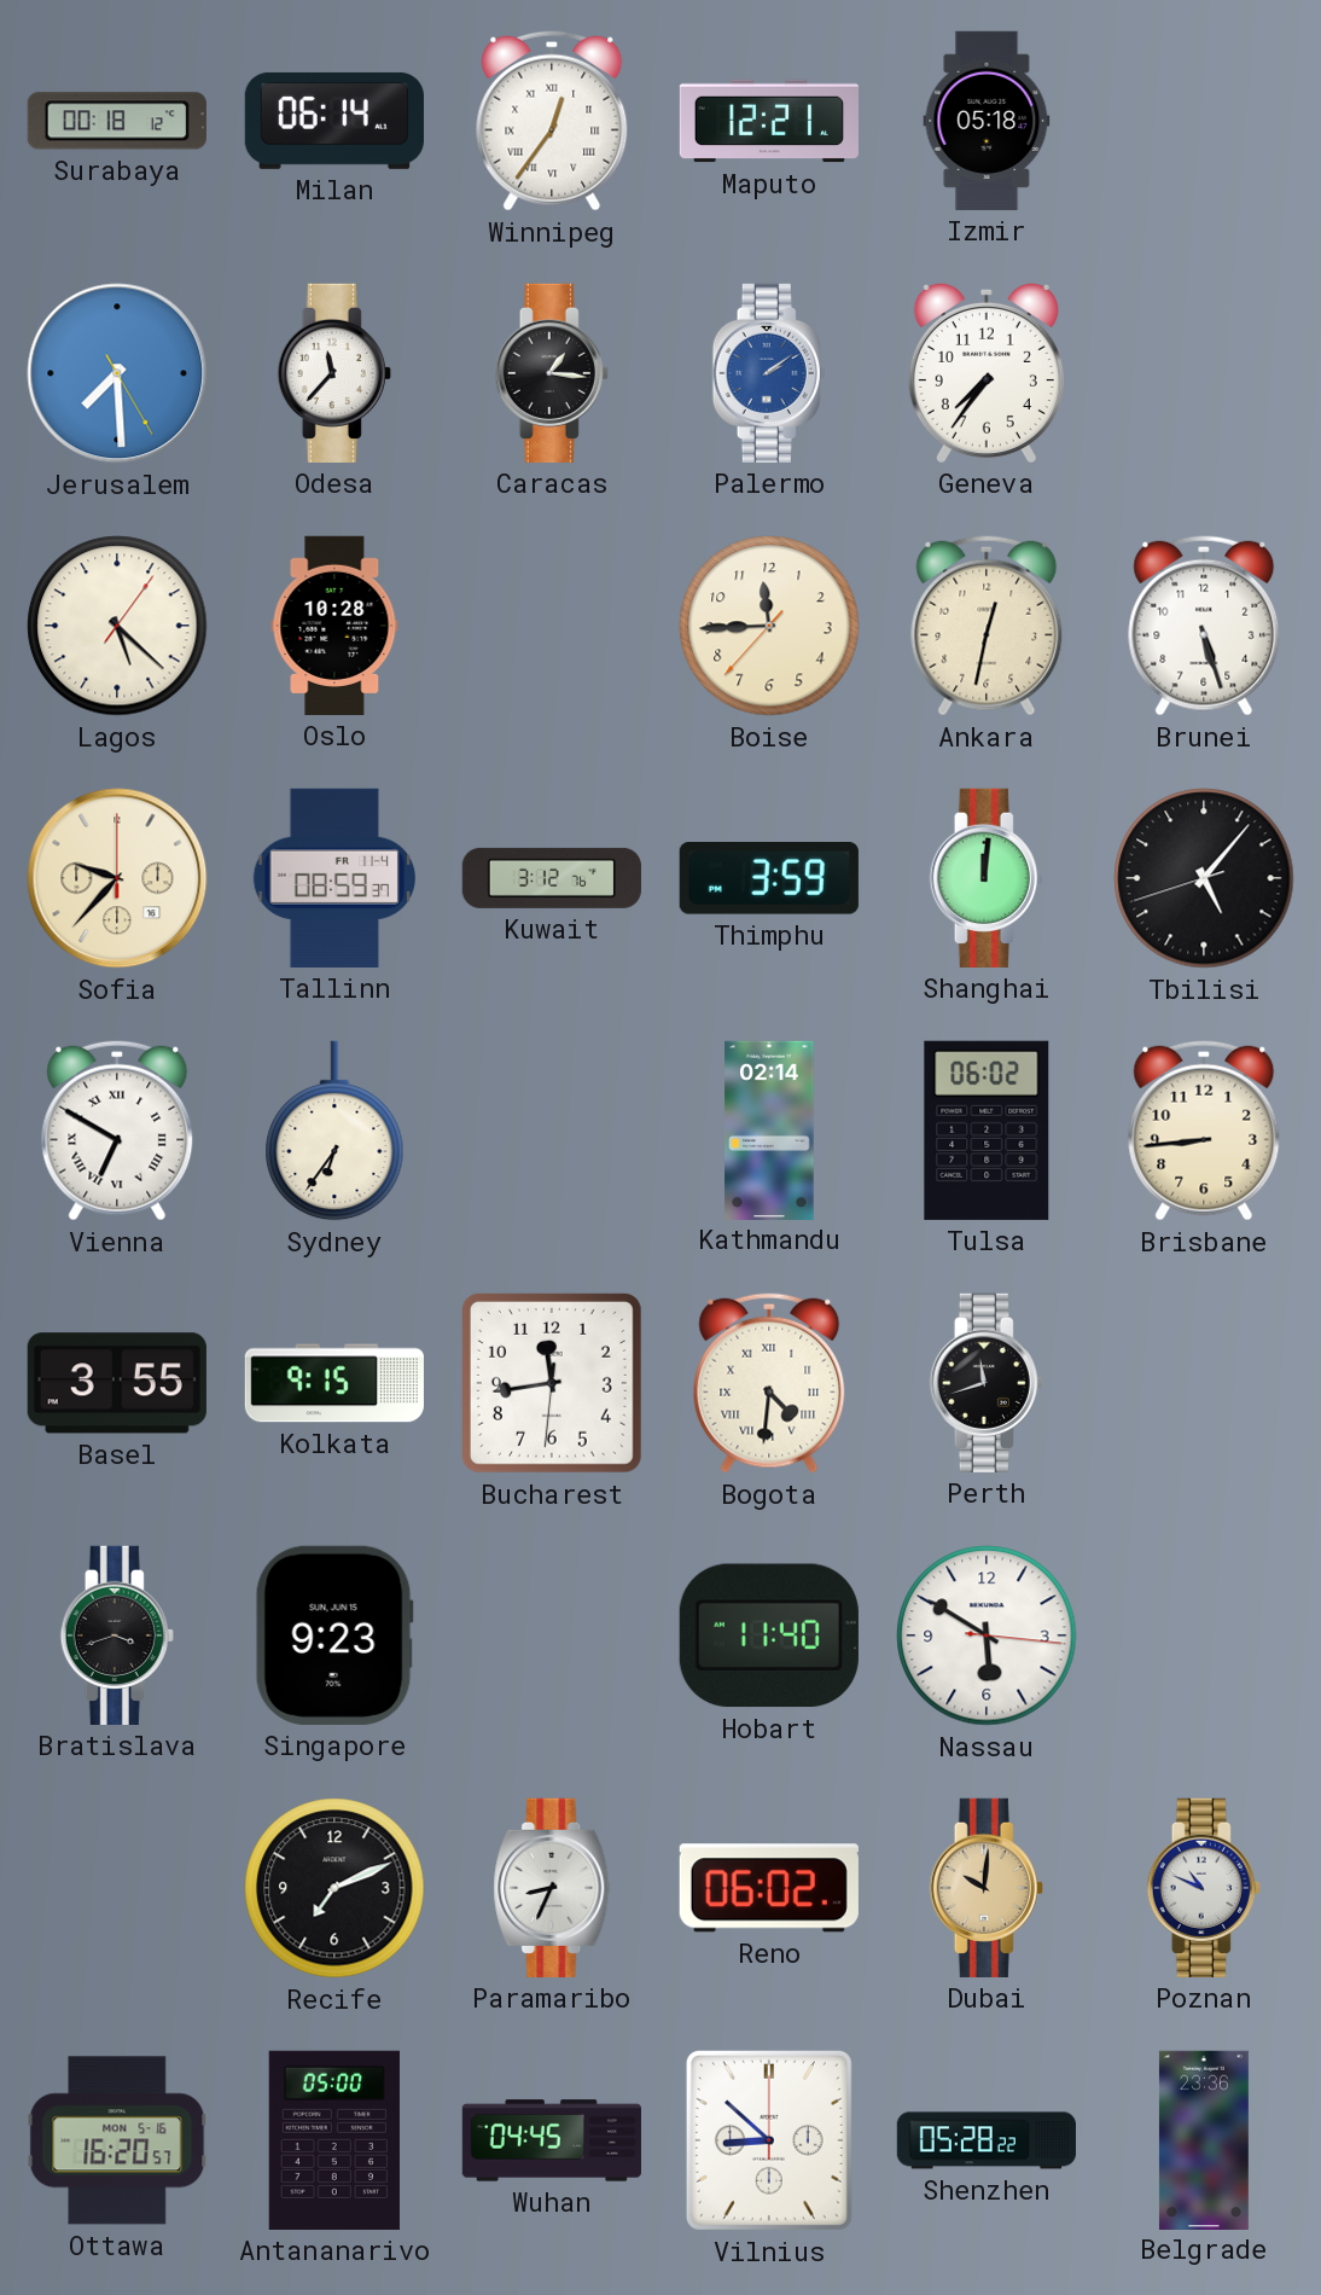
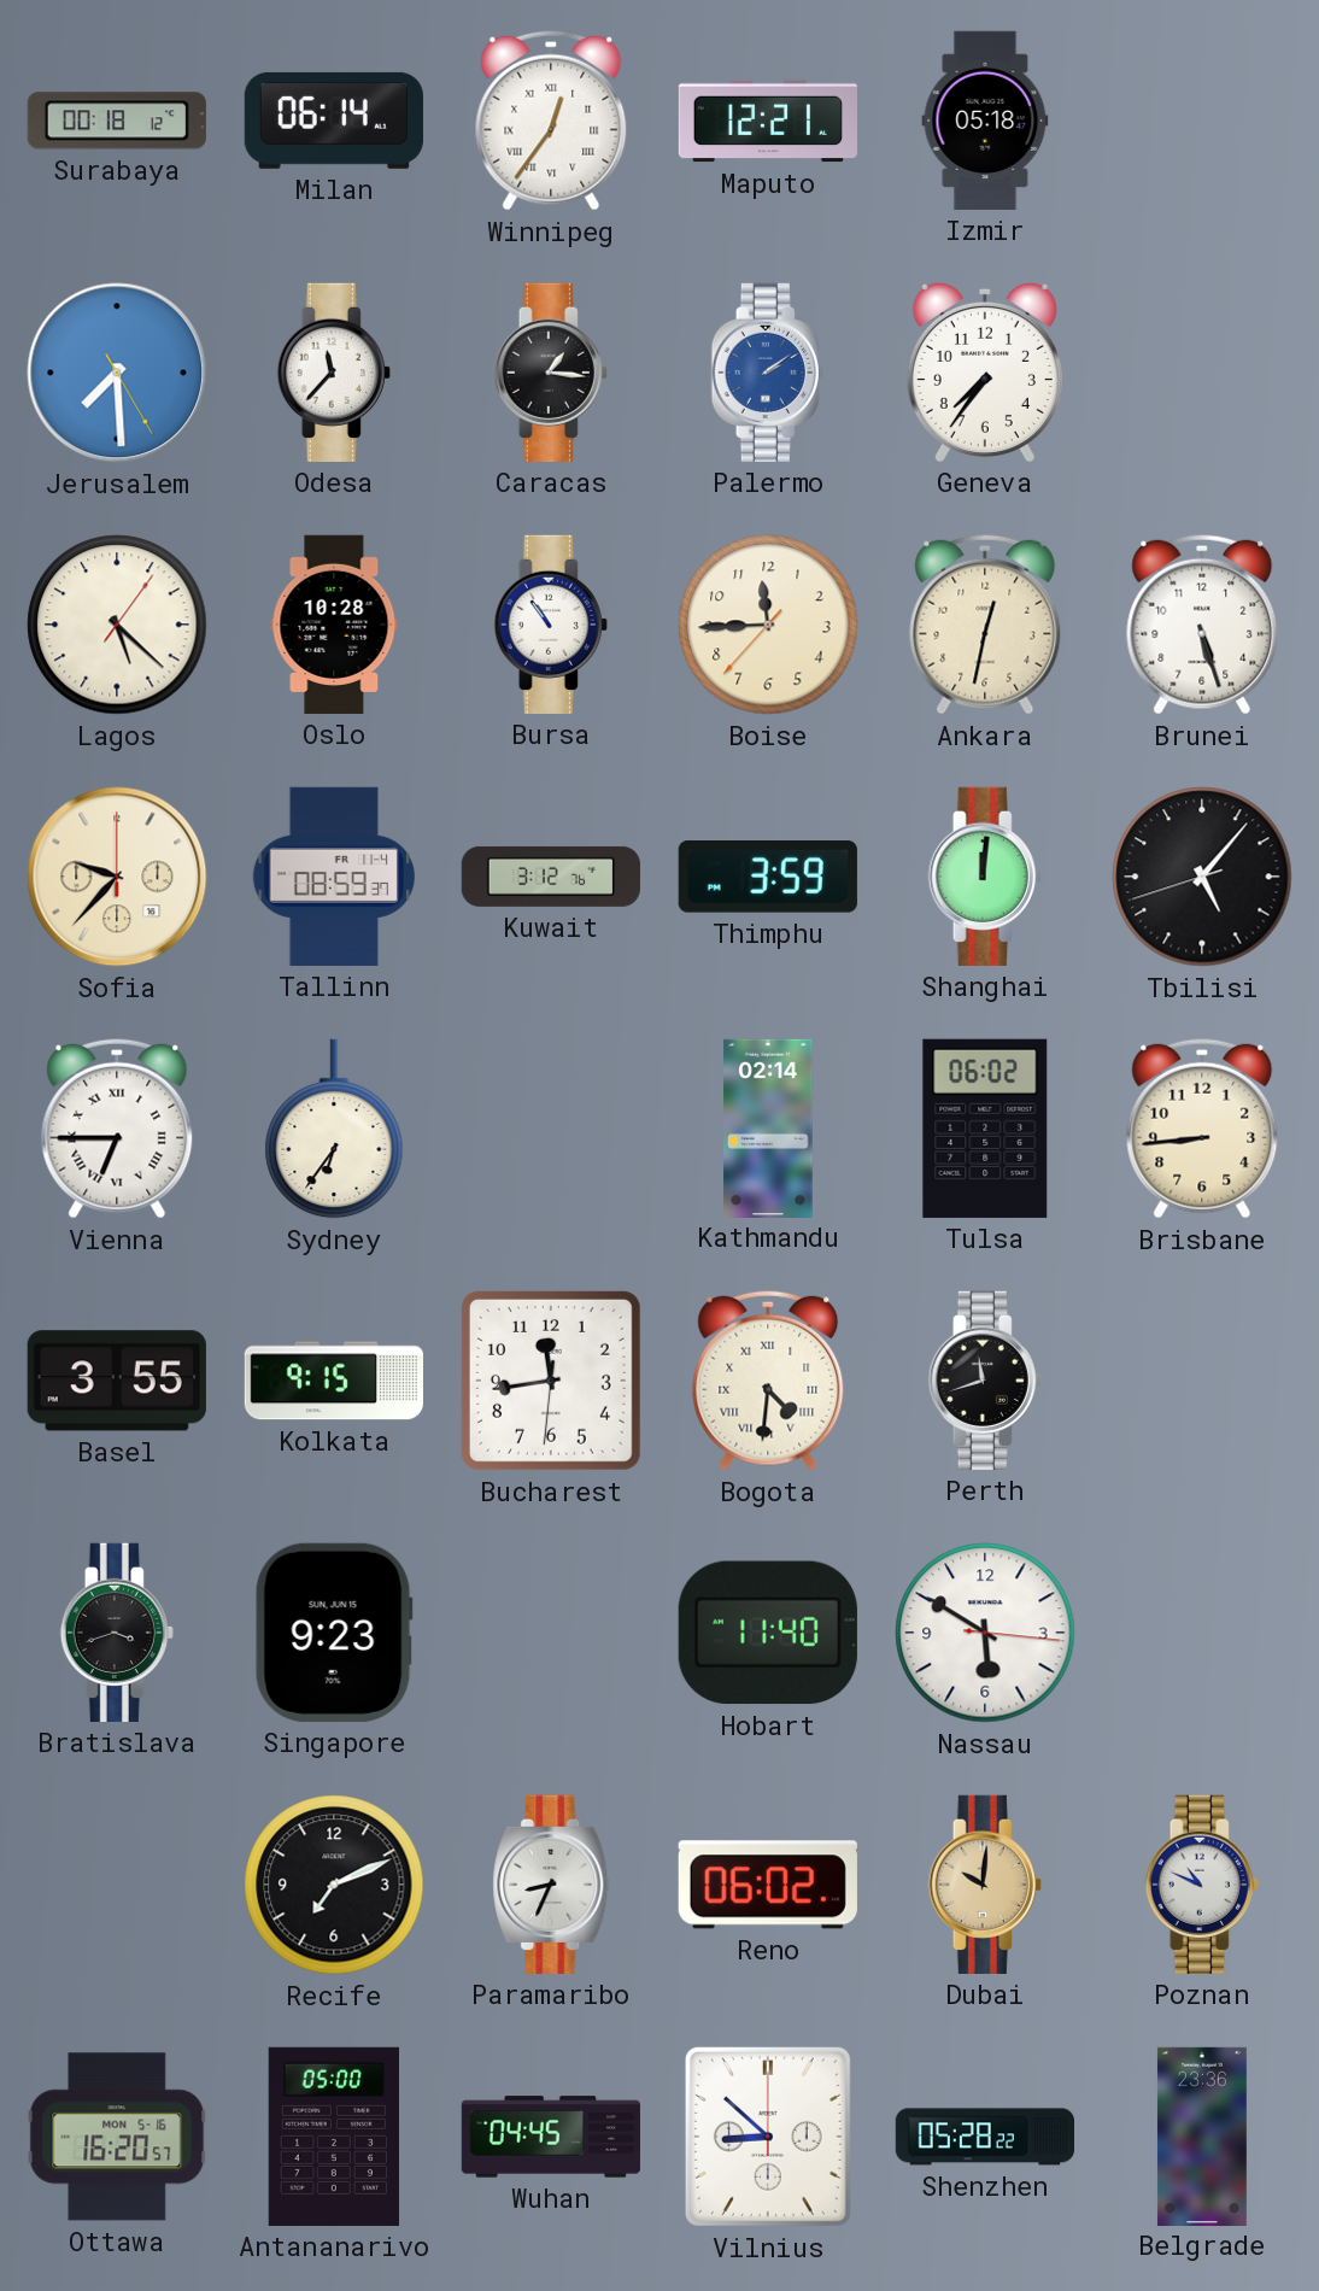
Bursa: none -> 10:54 (551, 625)
Vienna: 6:50 -> 6:45 (117, 1129)
